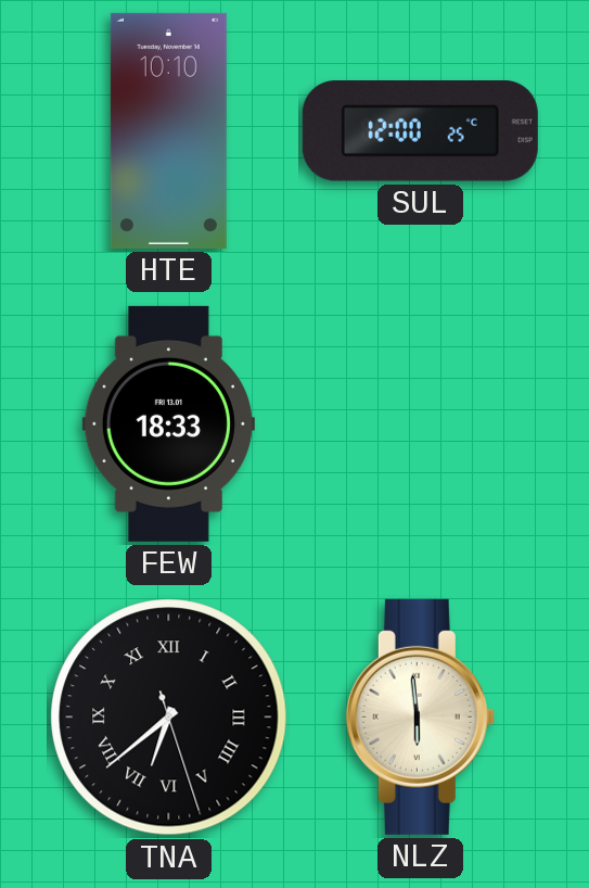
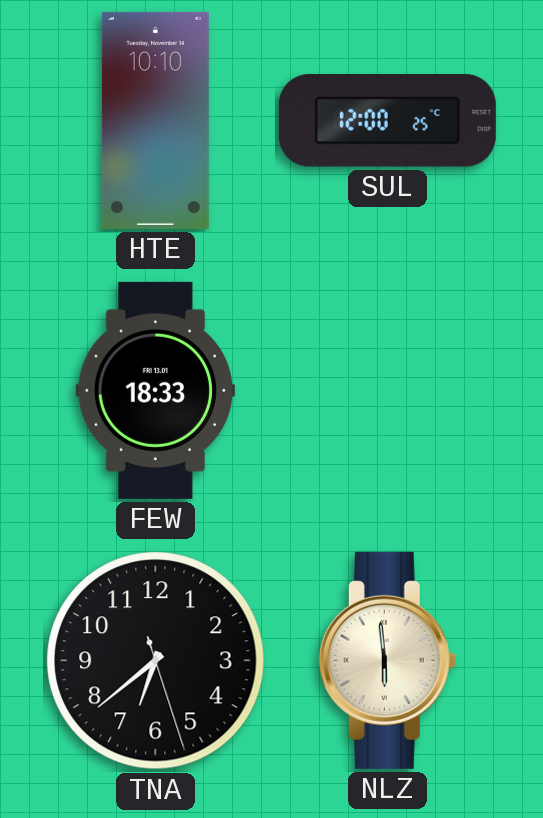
TNA numerals: Roman -> Arabic (156, 661)
